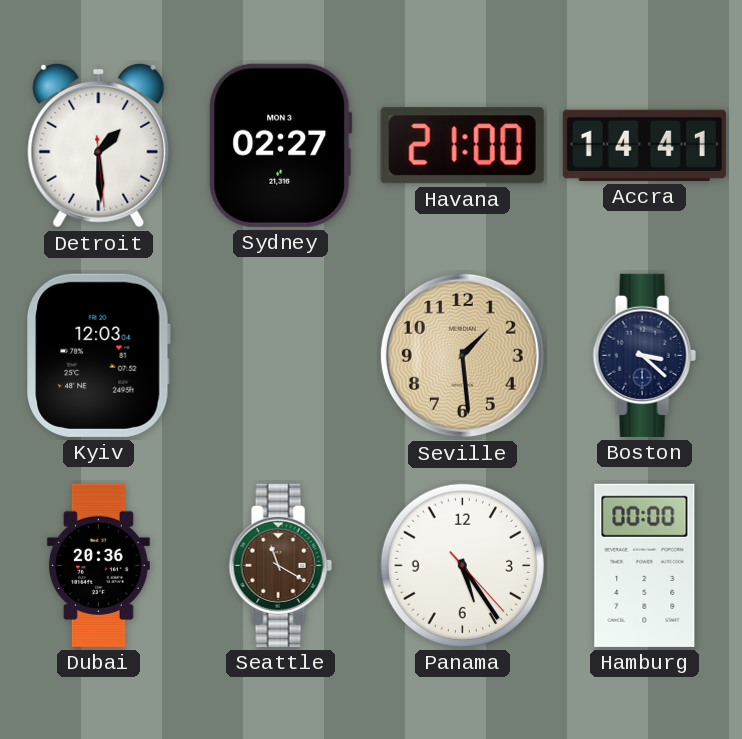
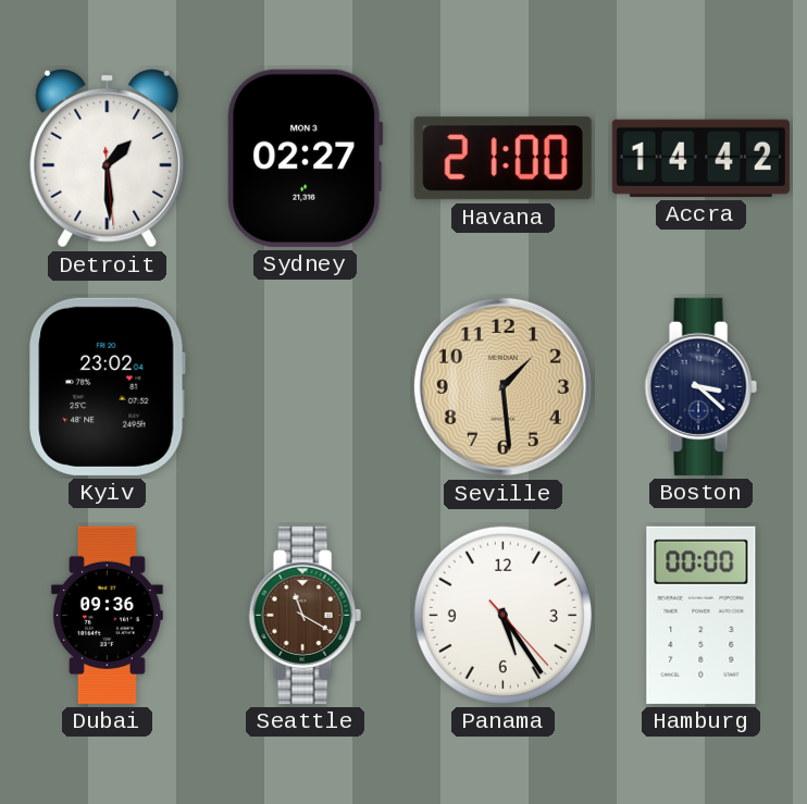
Accra: 14:41 -> 14:42 (700, 158)
Kyiv: 12:03 -> 23:02 (108, 386)
Dubai: 20:36 -> 09:36 (107, 615)
